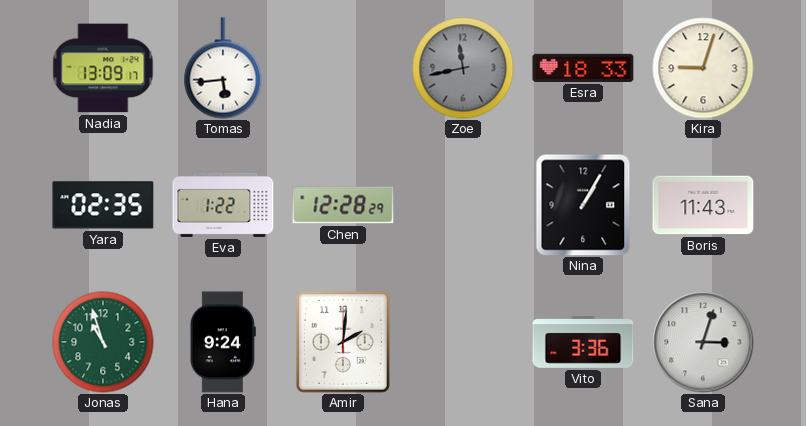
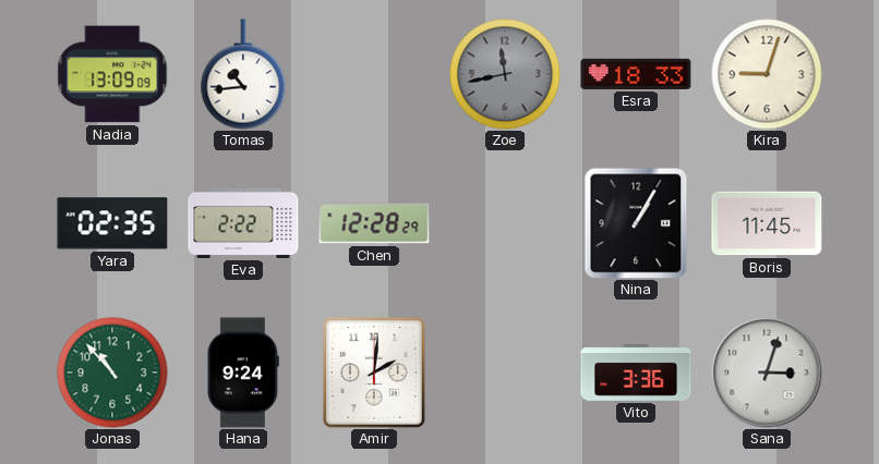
Nadia: 13:09:17 -> 13:09:09 (112, 74)
Tomas: 5:44 -> 10:44 (243, 74)
Eva: 1:22 -> 2:22 (243, 223)
Boris: 11:43 -> 11:45 (767, 223)
Jonas: 10:57 -> 10:53 (112, 373)
